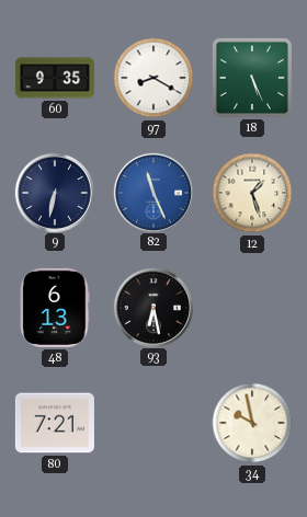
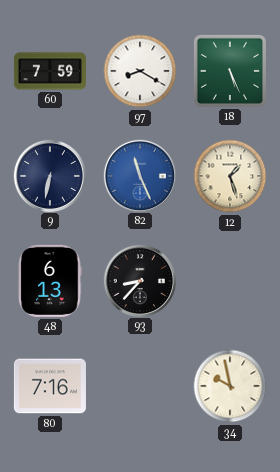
60: 9:35 -> 7:59 (50, 71)
93: 6:28 -> 8:37 (139, 280)
80: 7:21 -> 7:16 (50, 386)
